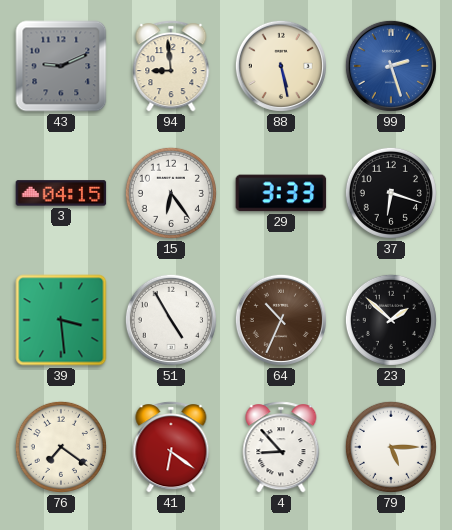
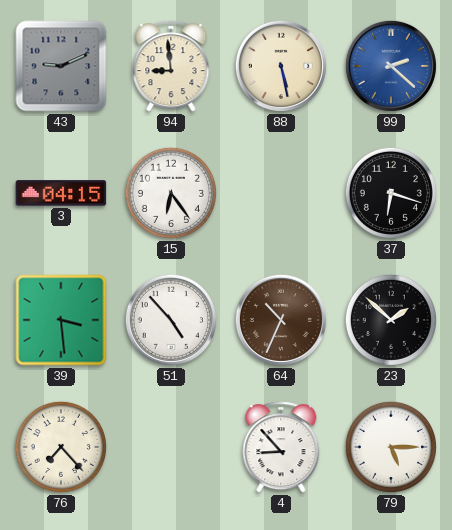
99: 2:27 -> 2:22 (391, 66)
29: 3:33 -> none (281, 193)
51: 4:55 -> 4:53 (171, 320)
76: 7:21 -> 7:23 (61, 447)
41: 6:21 -> none (171, 447)
